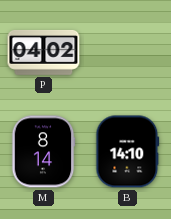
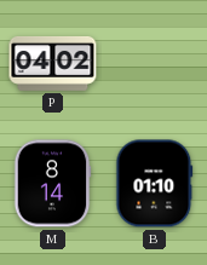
B: 14:10 -> 01:10 (155, 184)
